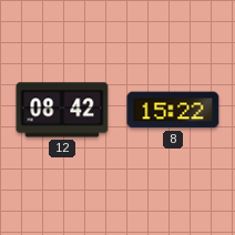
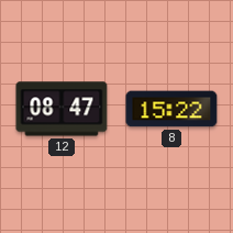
12: 08:42 -> 08:47 (62, 109)
